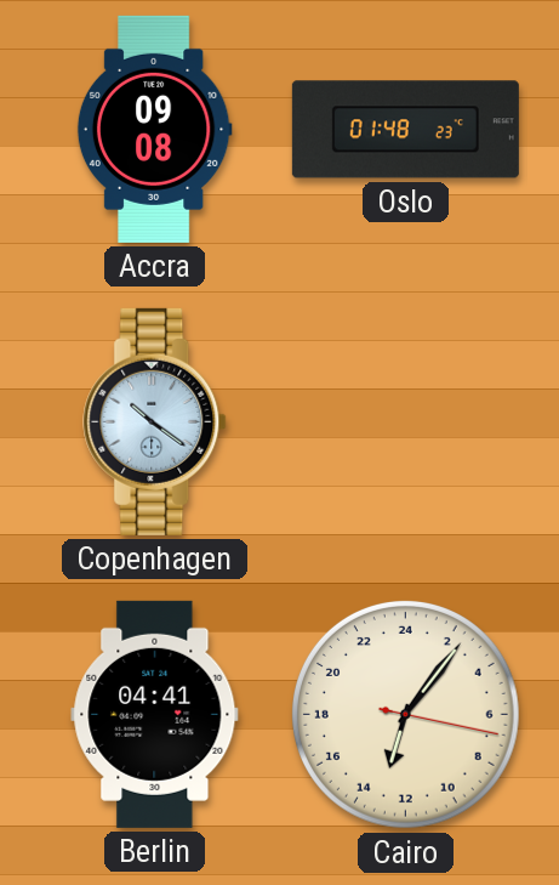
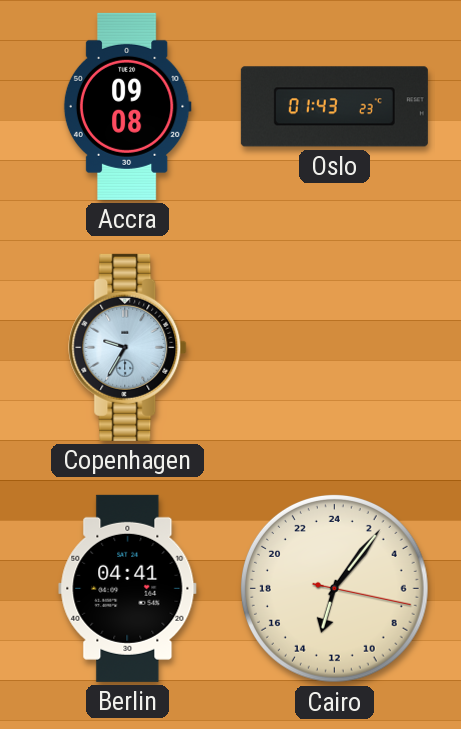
Oslo: 01:48 -> 01:43 (334, 107)
Copenhagen: 10:21 -> 9:35 (128, 347)
